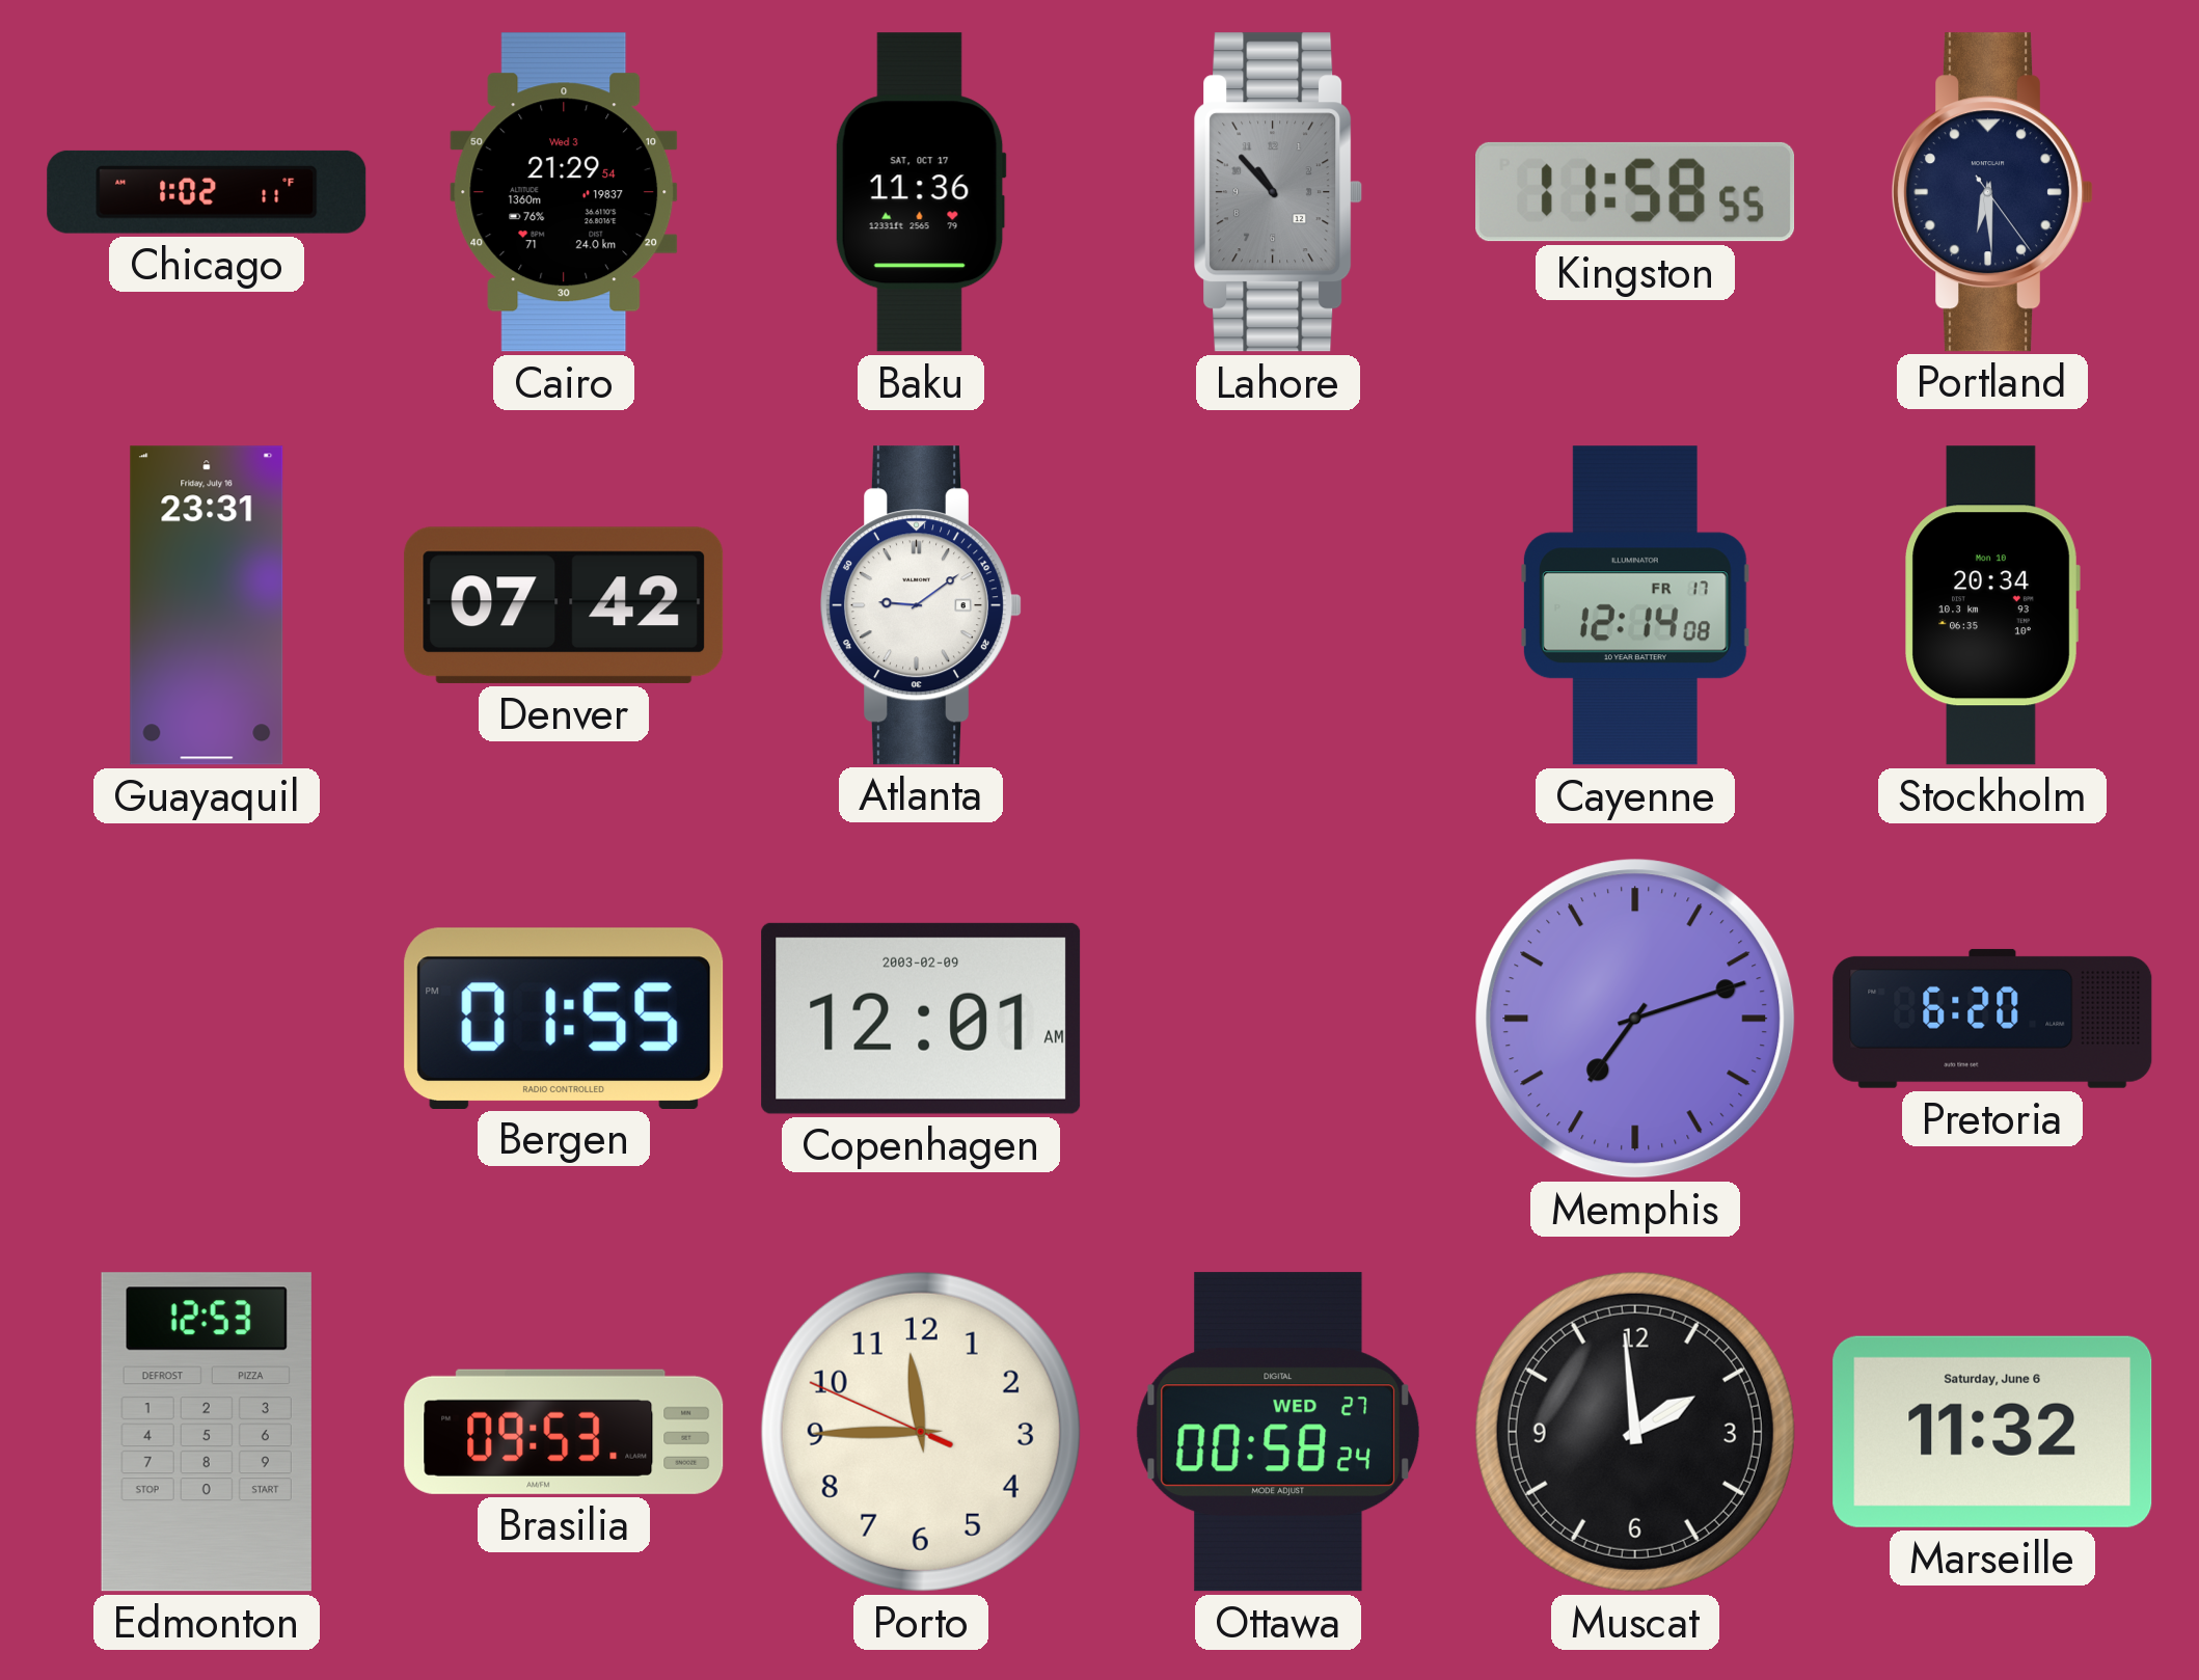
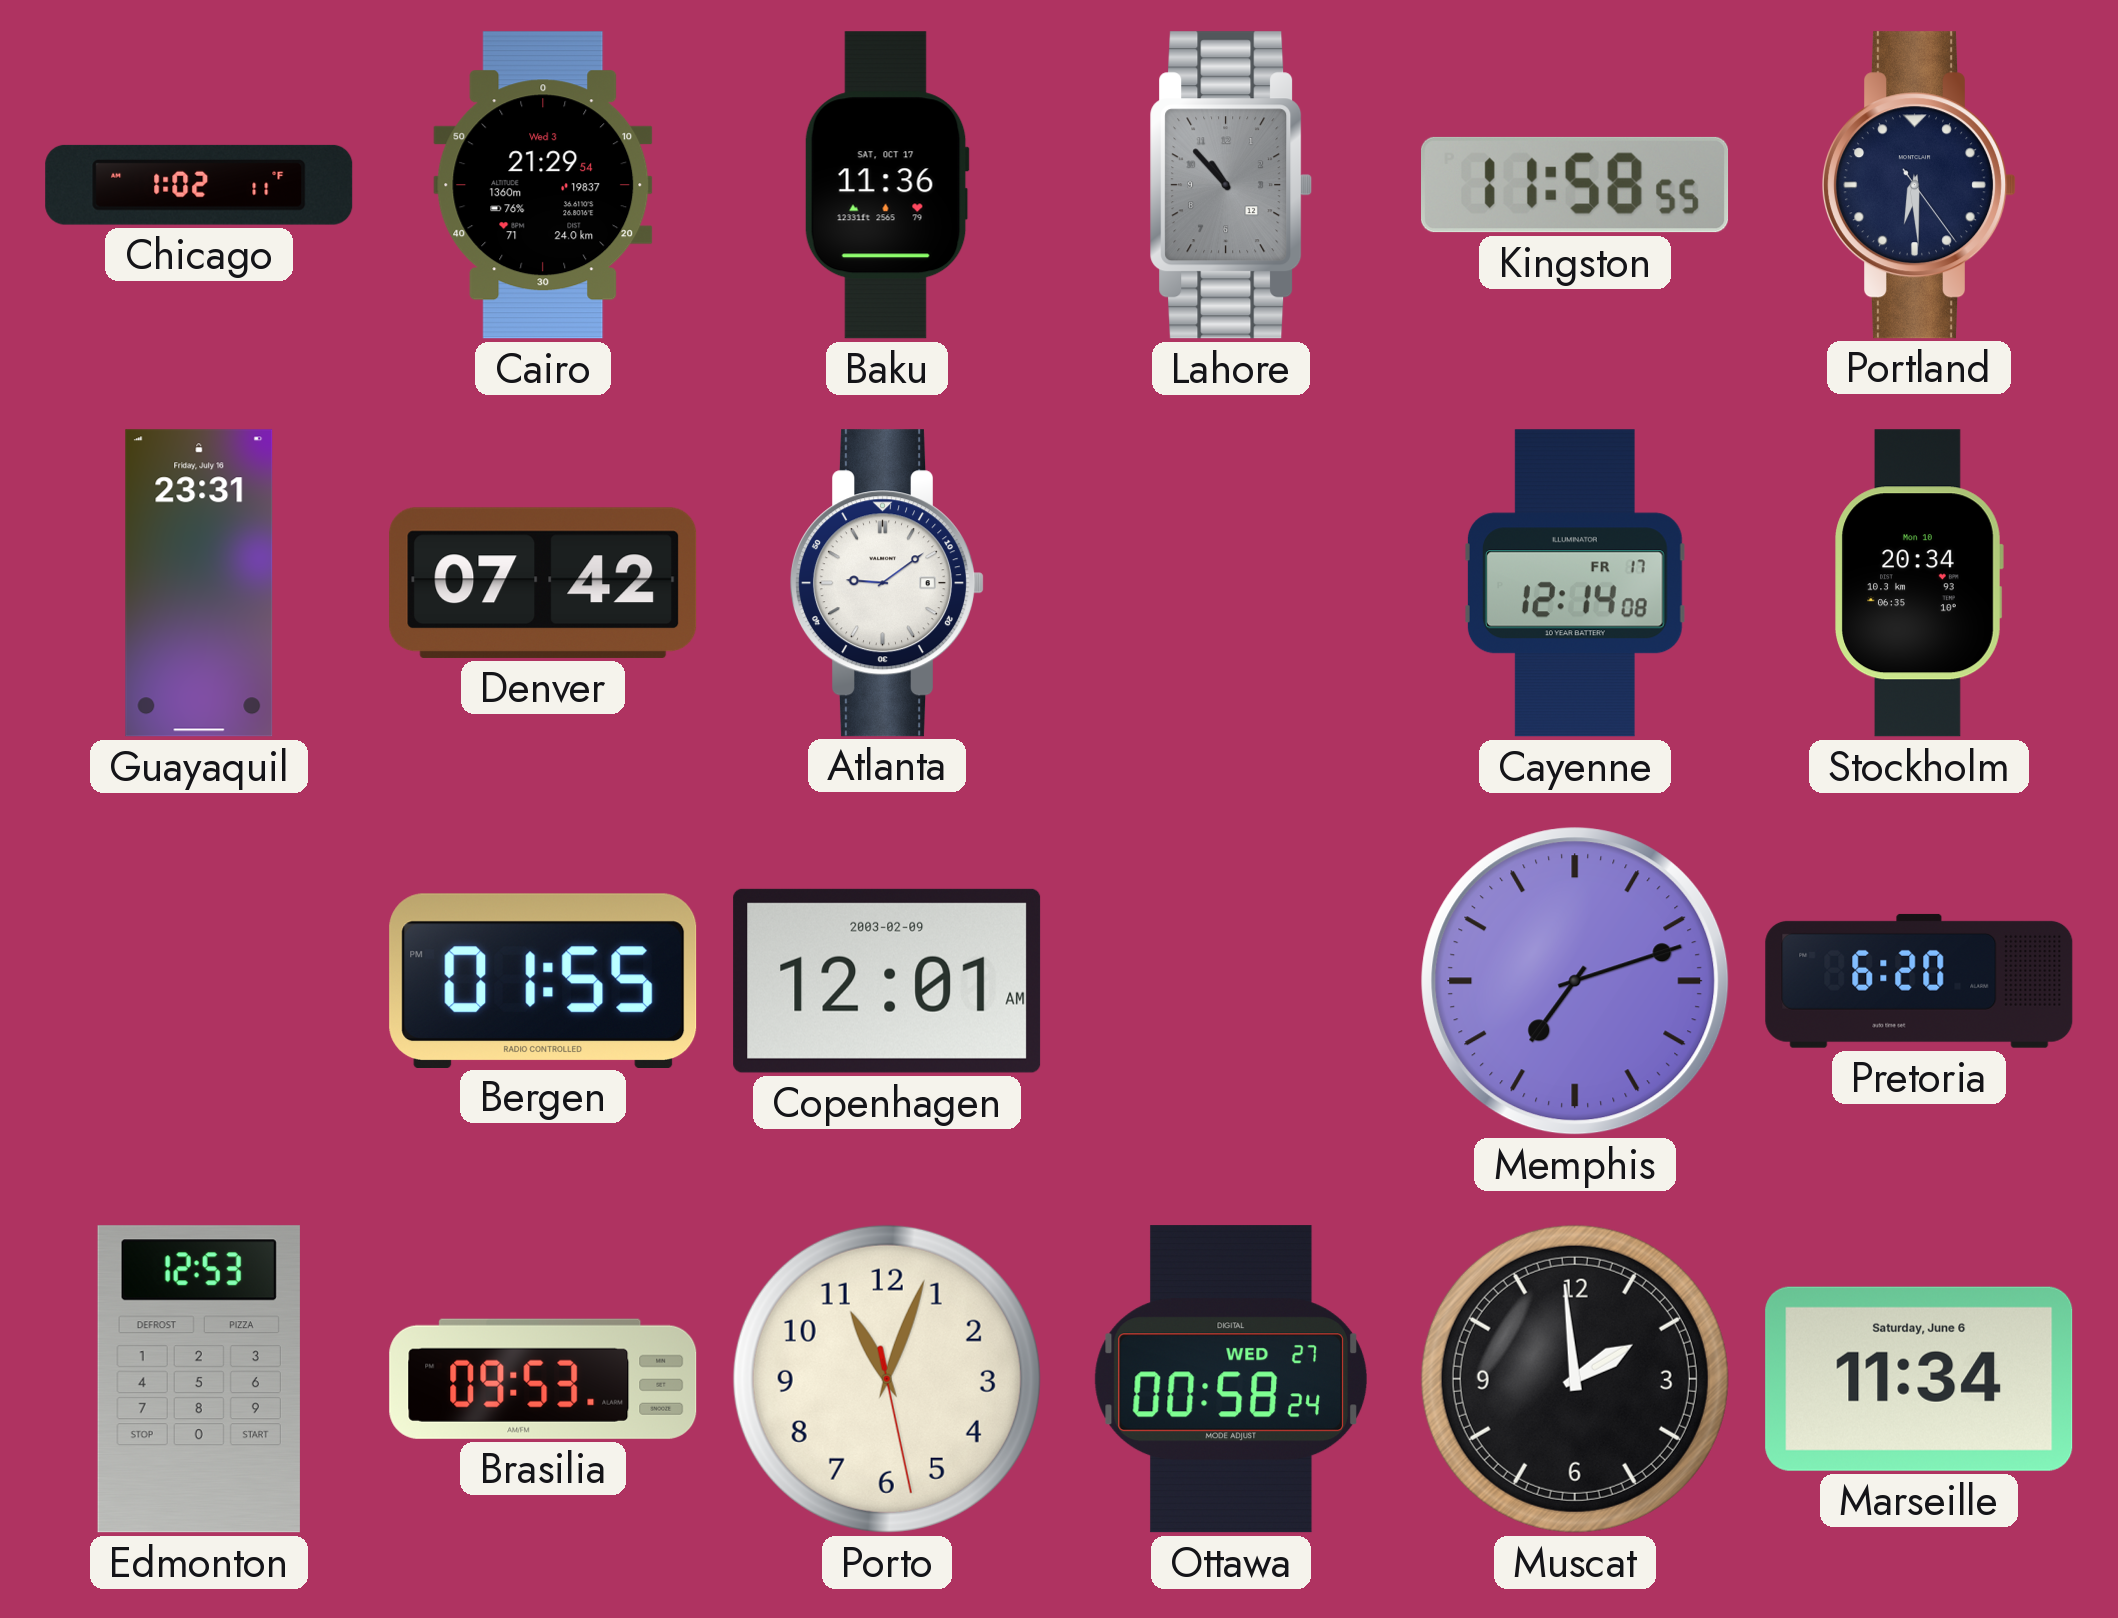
Porto: 11:44 -> 11:03 (887, 1379)
Marseille: 11:32 -> 11:34 (1919, 1379)
